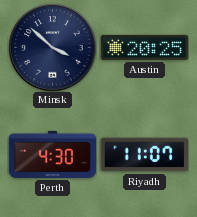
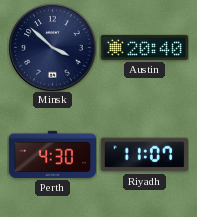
Austin: 20:25 -> 20:40 (144, 47)
